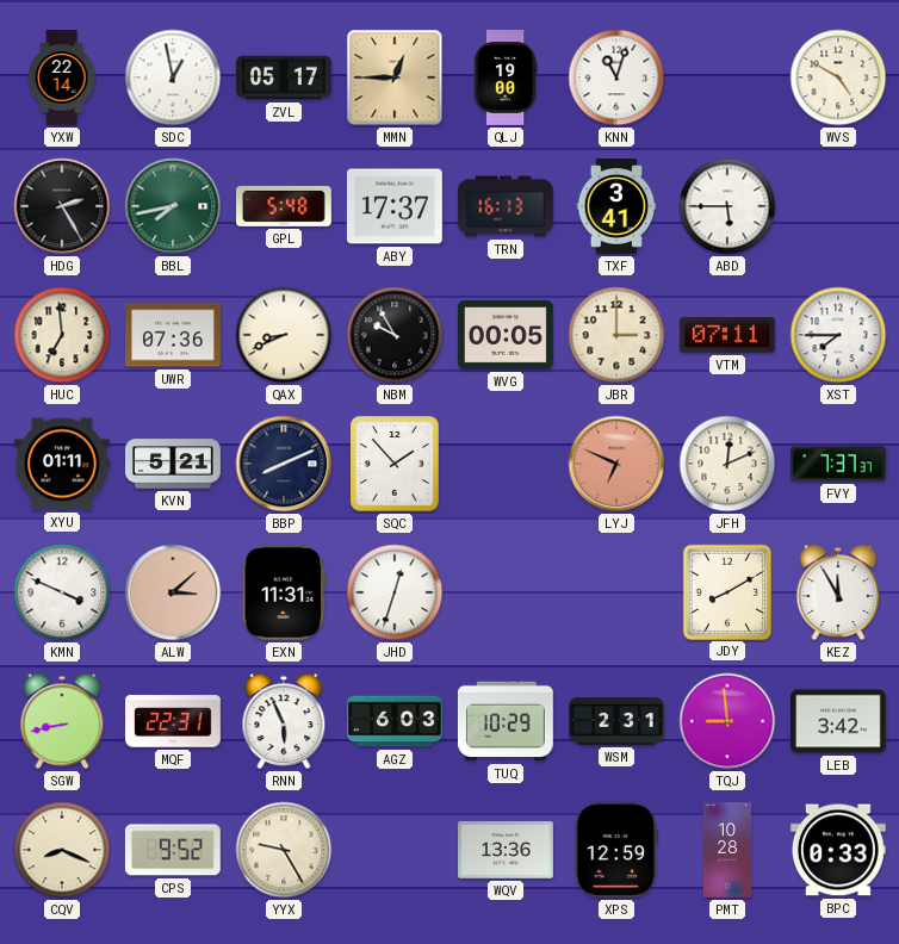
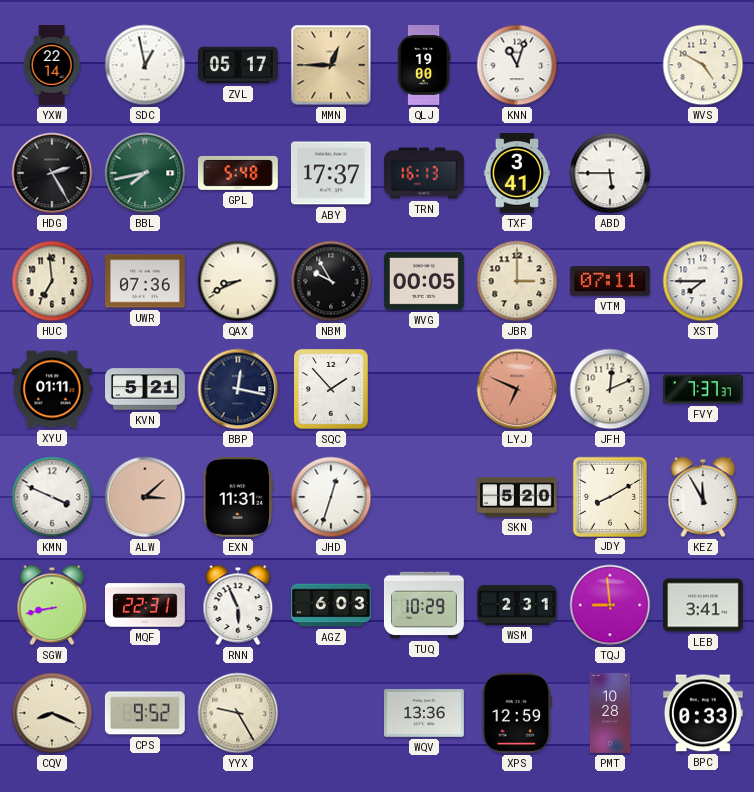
BBP: 8:11 -> 12:17 (238, 389)
SKN: none -> 5:20 (518, 497)
LEB: 3:42 -> 3:41 (704, 605)
